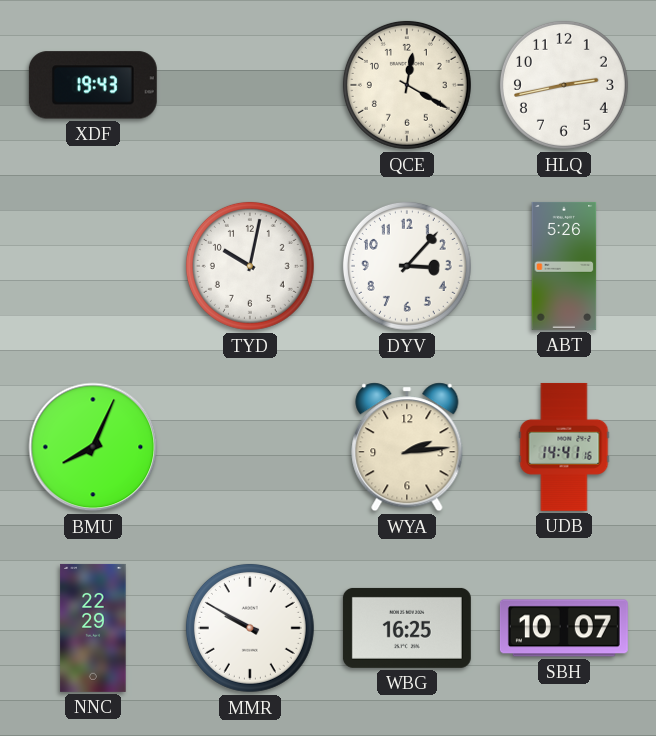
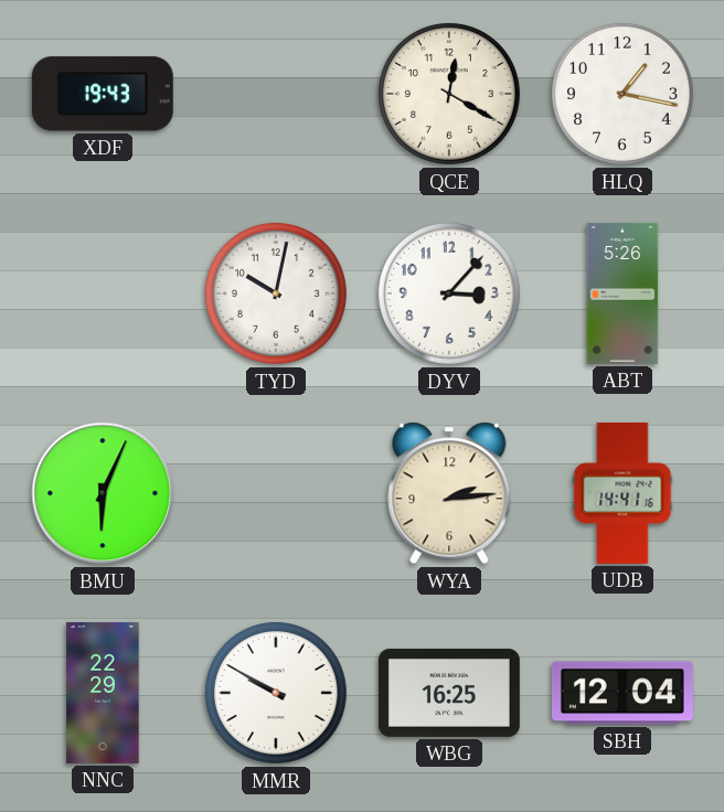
HLQ: 2:43 -> 1:17 (622, 94)
BMU: 8:04 -> 6:04 (103, 493)
SBH: 10:07 -> 12:04 (622, 693)
